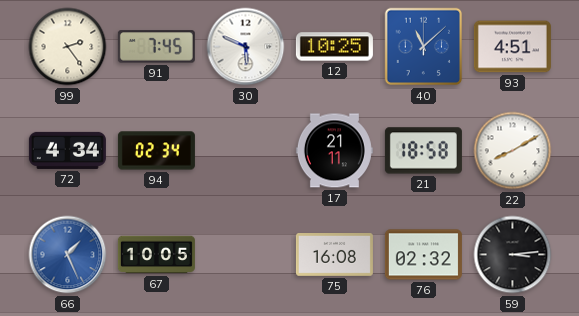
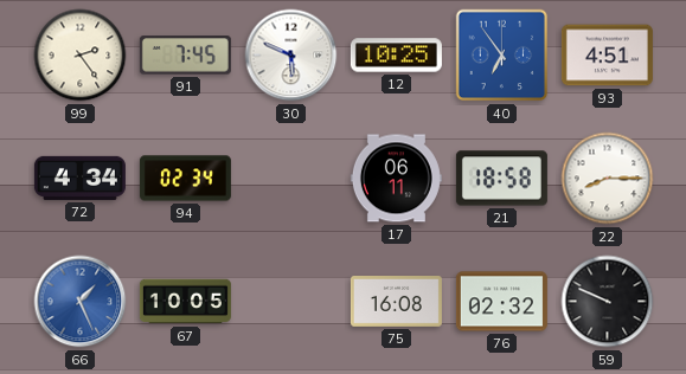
40: 11:08 -> 6:54 (502, 56)
17: 21:11 -> 06:11 (396, 179)
22: 8:10 -> 8:15 (608, 179)
59: 3:14 -> 9:49 (608, 302)
